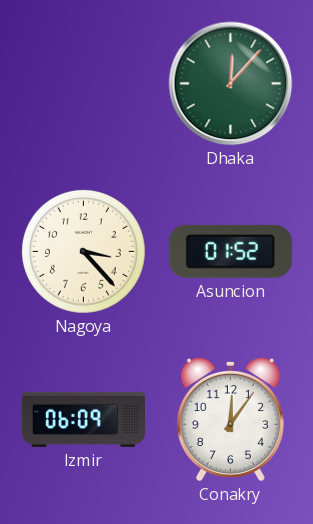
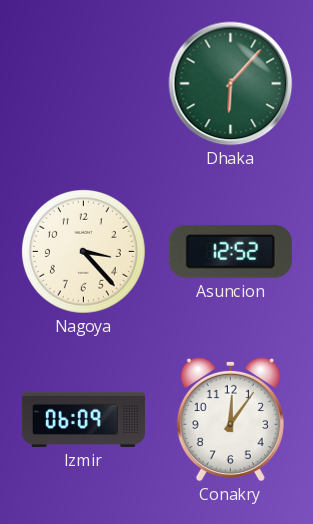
Dhaka: 12:07 -> 6:07 (231, 84)
Asuncion: 01:52 -> 12:52 (230, 251)
